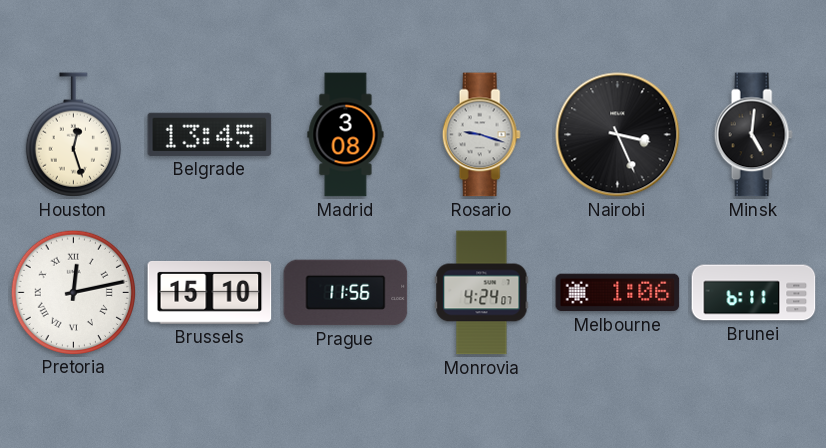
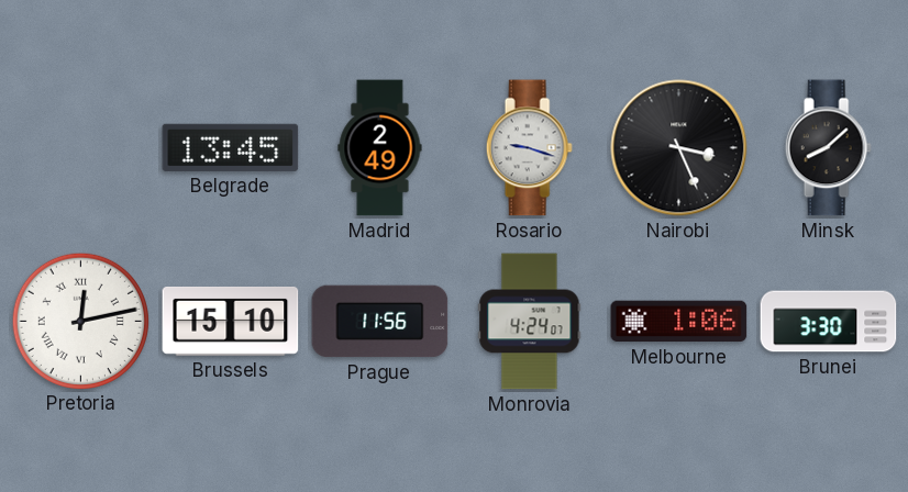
Houston: 12:27 -> none (73, 135)
Madrid: 3:08 -> 2:49 (380, 148)
Minsk: 5:01 -> 8:08 (828, 148)
Brunei: 6:11 -> 3:30 (829, 322)
